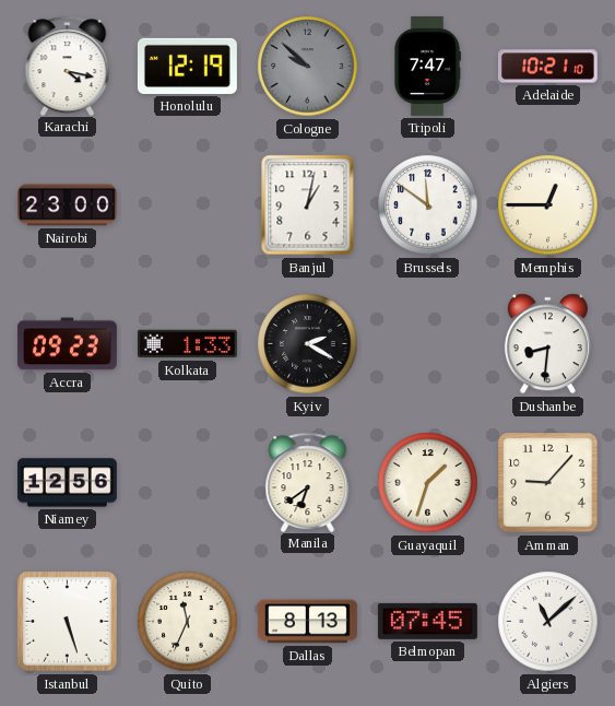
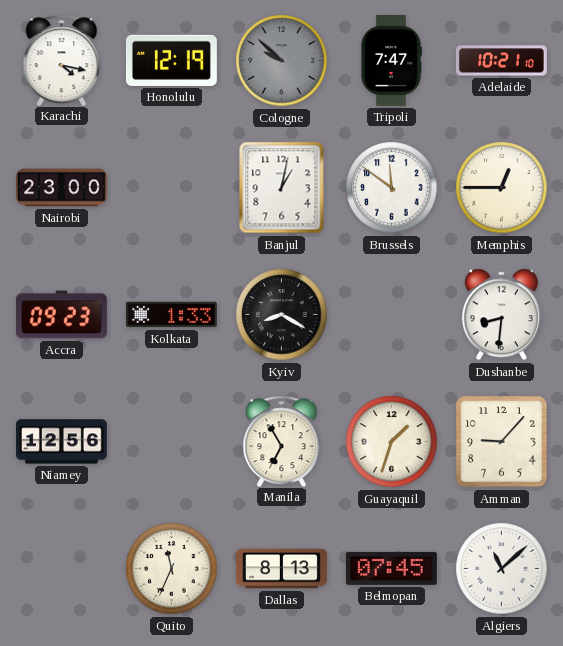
Kyiv: 2:20 -> 8:20 (282, 315)
Manila: 6:39 -> 6:55 (282, 441)
Istanbul: 5:27 -> none (68, 622)
